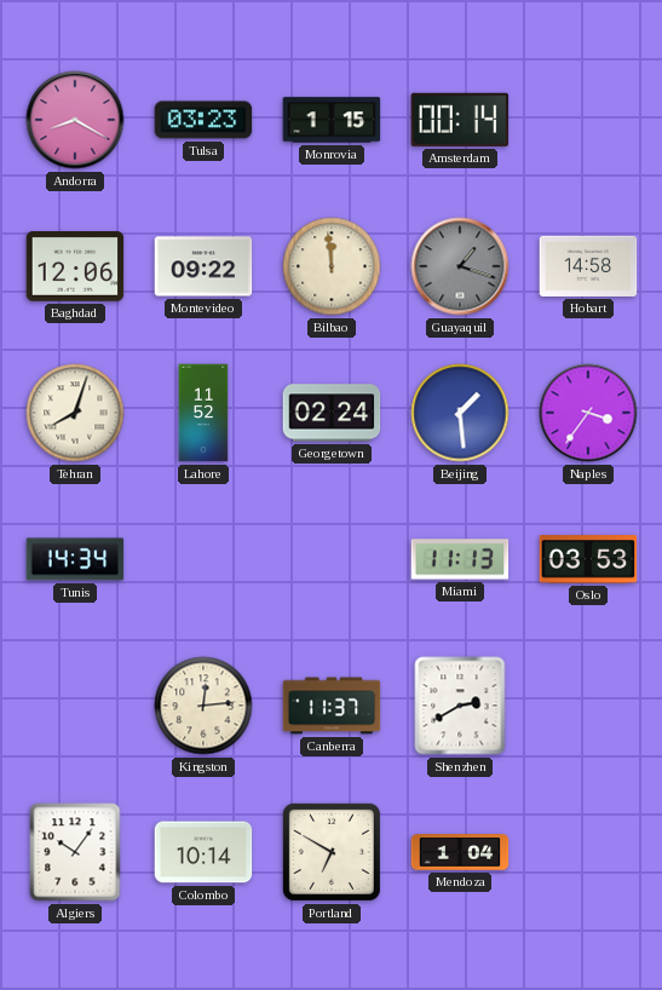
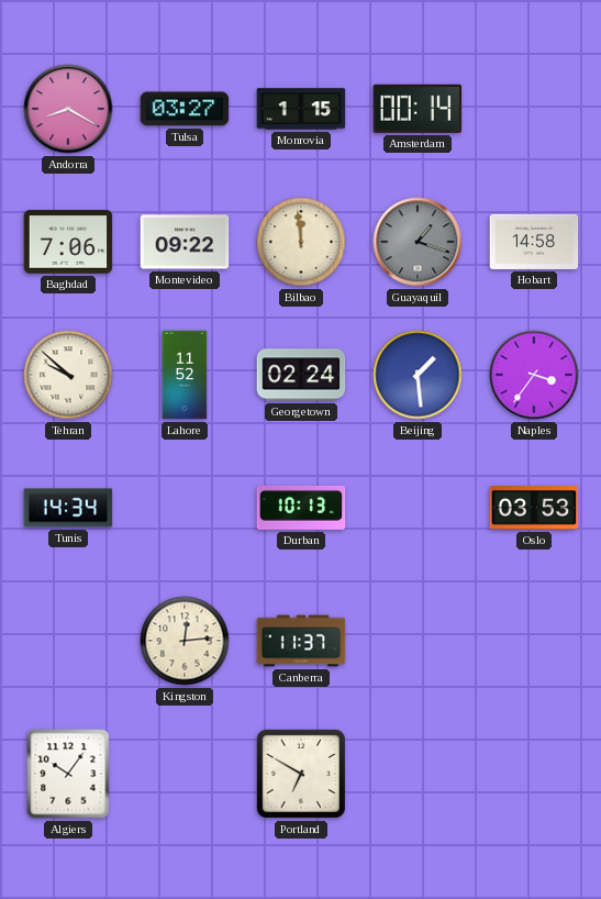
Tulsa: 03:23 -> 03:27 (185, 109)
Baghdad: 12:06 -> 7:06 (68, 242)
Tehran: 8:03 -> 9:52 (68, 375)
Durban: none -> 10:13 (301, 508)
Miami: 11:13 -> none (460, 559)
Shenzhen: 2:40 -> none (460, 706)
Colombo: 10:14 -> none (203, 852)
Mendoza: 1:04 -> none (460, 852)
